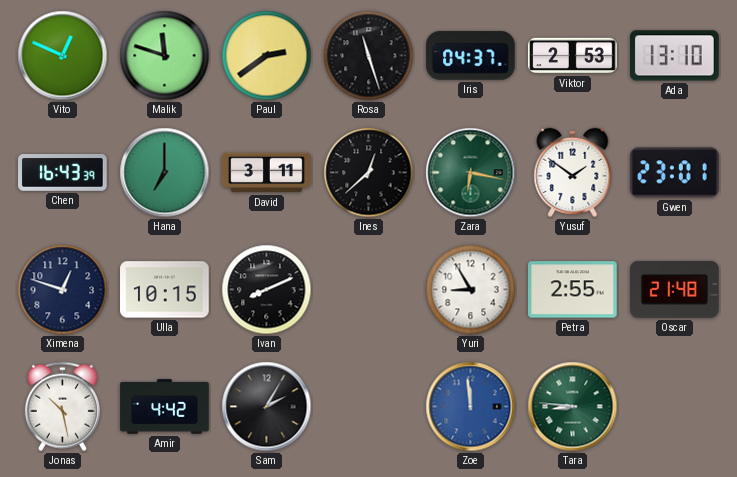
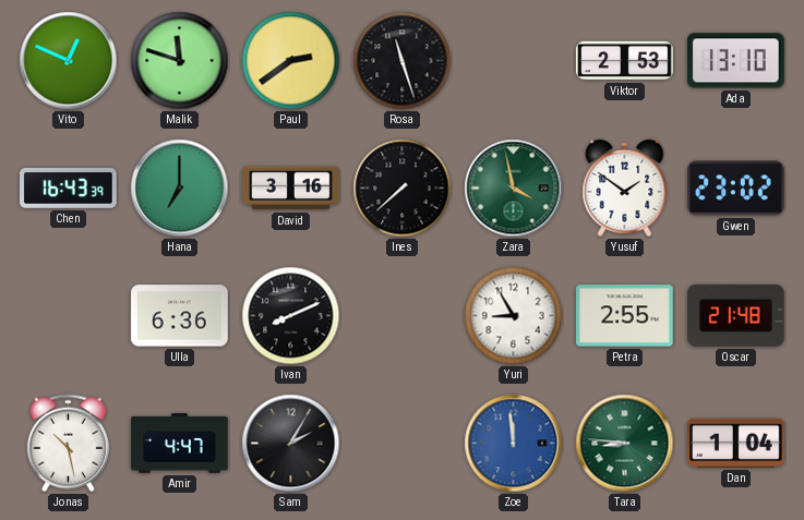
Iris: 04:37 -> none (471, 56)
David: 3:11 -> 3:16 (291, 189)
Ines: 12:38 -> 7:38 (403, 189)
Zara: 6:17 -> 3:58 (514, 189)
Gwen: 23:01 -> 23:02 (736, 189)
Ximena: 12:48 -> none (63, 290)
Ulla: 10:15 -> 6:36 (180, 316)
Amir: 4:42 -> 4:47 (180, 444)
Dan: none -> 1:04 (736, 443)
